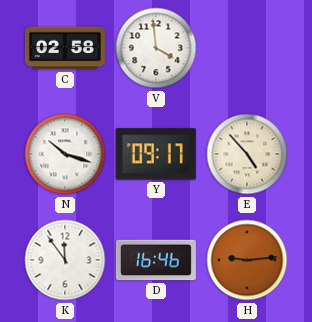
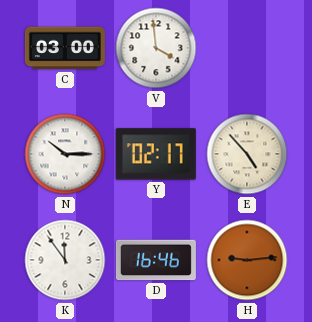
C: 02:58 -> 03:00 (65, 48)
N: 10:18 -> 10:15 (65, 154)
Y: 09:17 -> 02:17 (156, 154)
